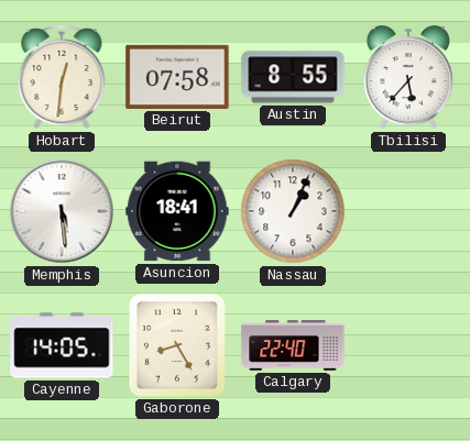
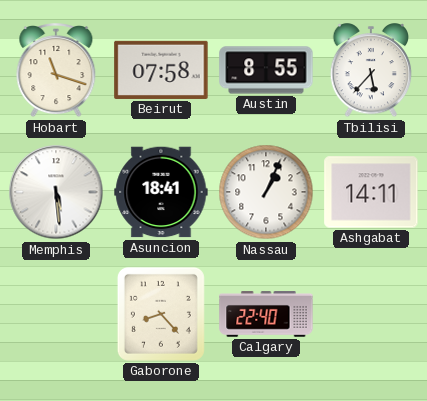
Hobart: 12:31 -> 11:18 (56, 71)
Ashgabat: none -> 14:11 (371, 192)
Cayenne: 14:05 -> none (62, 345)
Gaborone: 8:25 -> 8:23 (161, 314)
